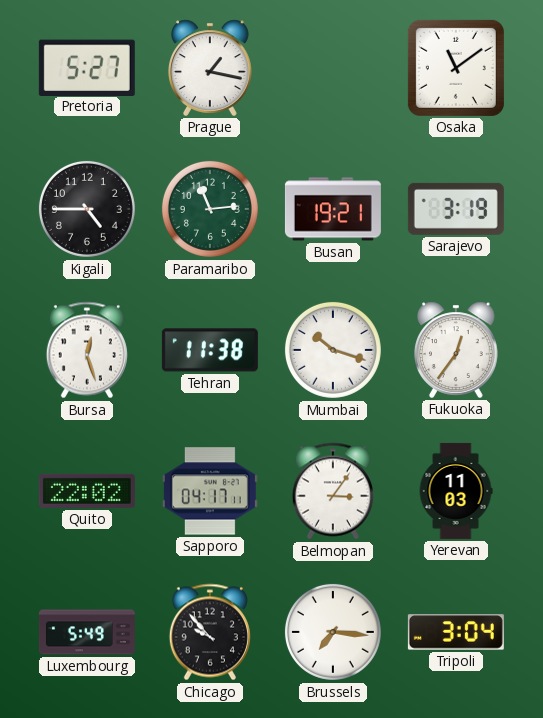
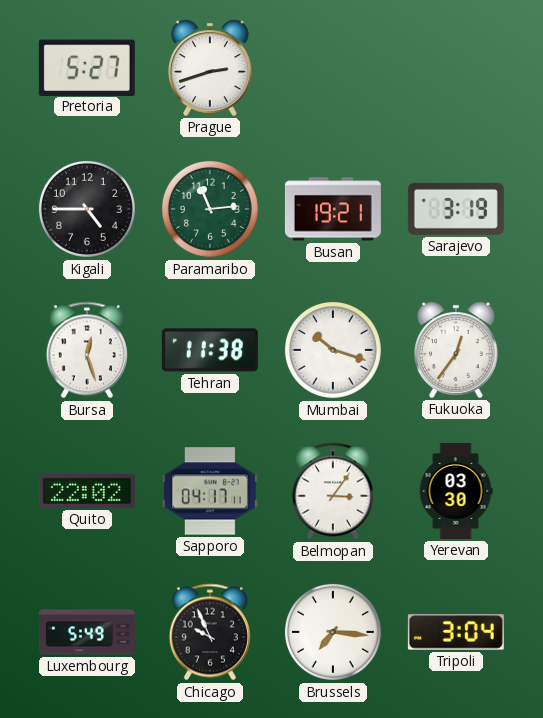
Prague: 1:17 -> 2:42 (211, 68)
Osaka: 11:09 -> none (456, 68)
Yerevan: 11:03 -> 03:30 (456, 491)
Chicago: 9:53 -> 9:56 (210, 632)
